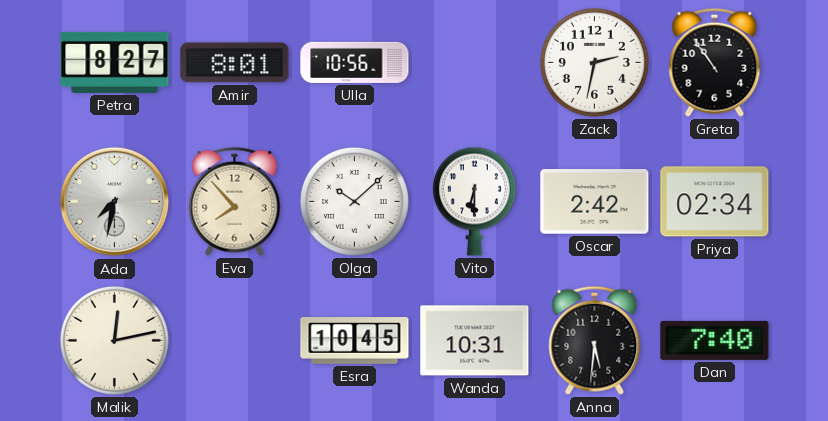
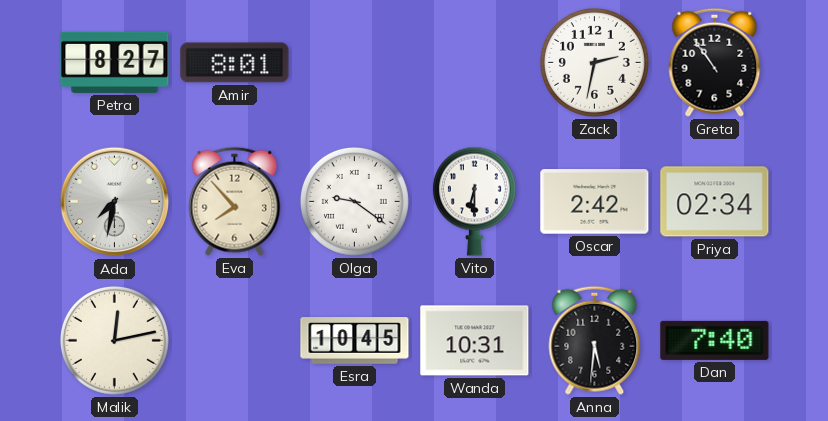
Ulla: 10:56 -> none (355, 62)
Olga: 10:08 -> 9:21 (354, 201)
